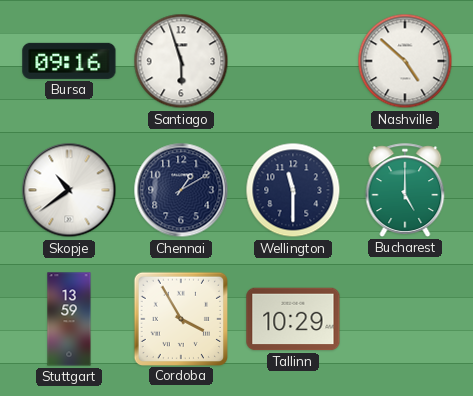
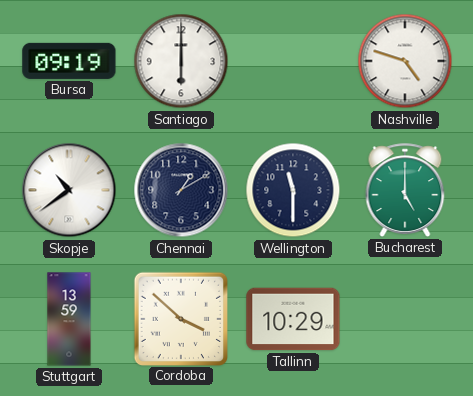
Bursa: 09:16 -> 09:19 (69, 61)
Santiago: 5:57 -> 6:00 (181, 61)
Nashville: 4:52 -> 4:48 (405, 61)
Cordoba: 3:55 -> 3:52 (180, 318)
